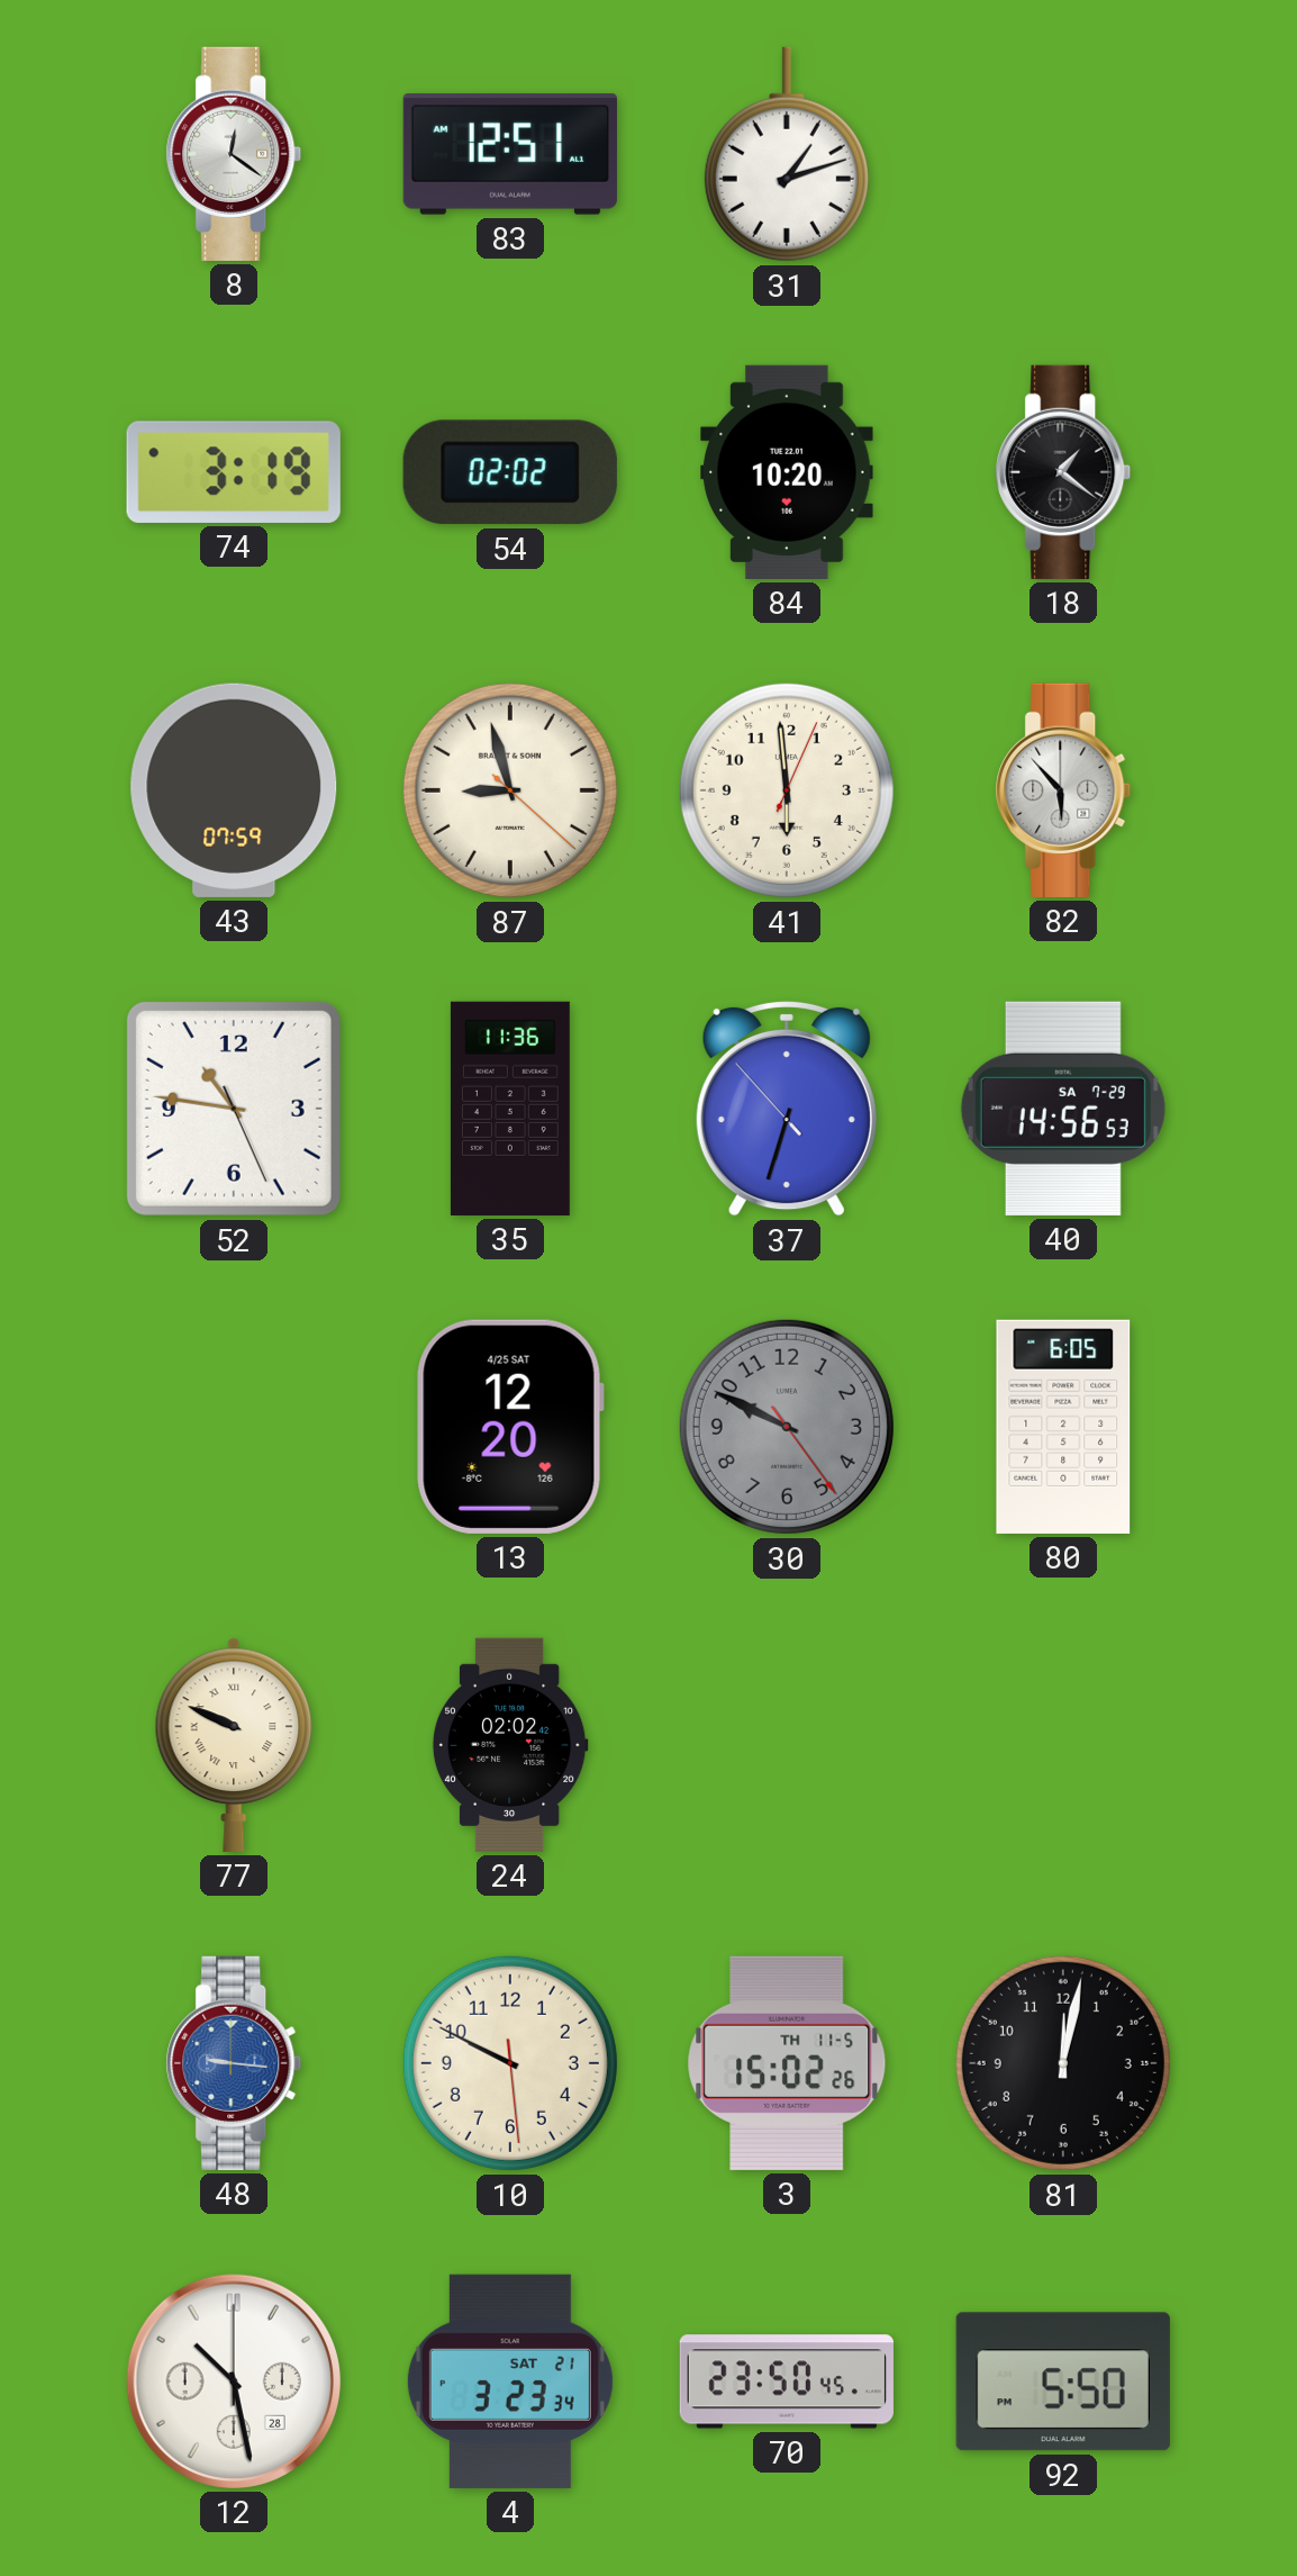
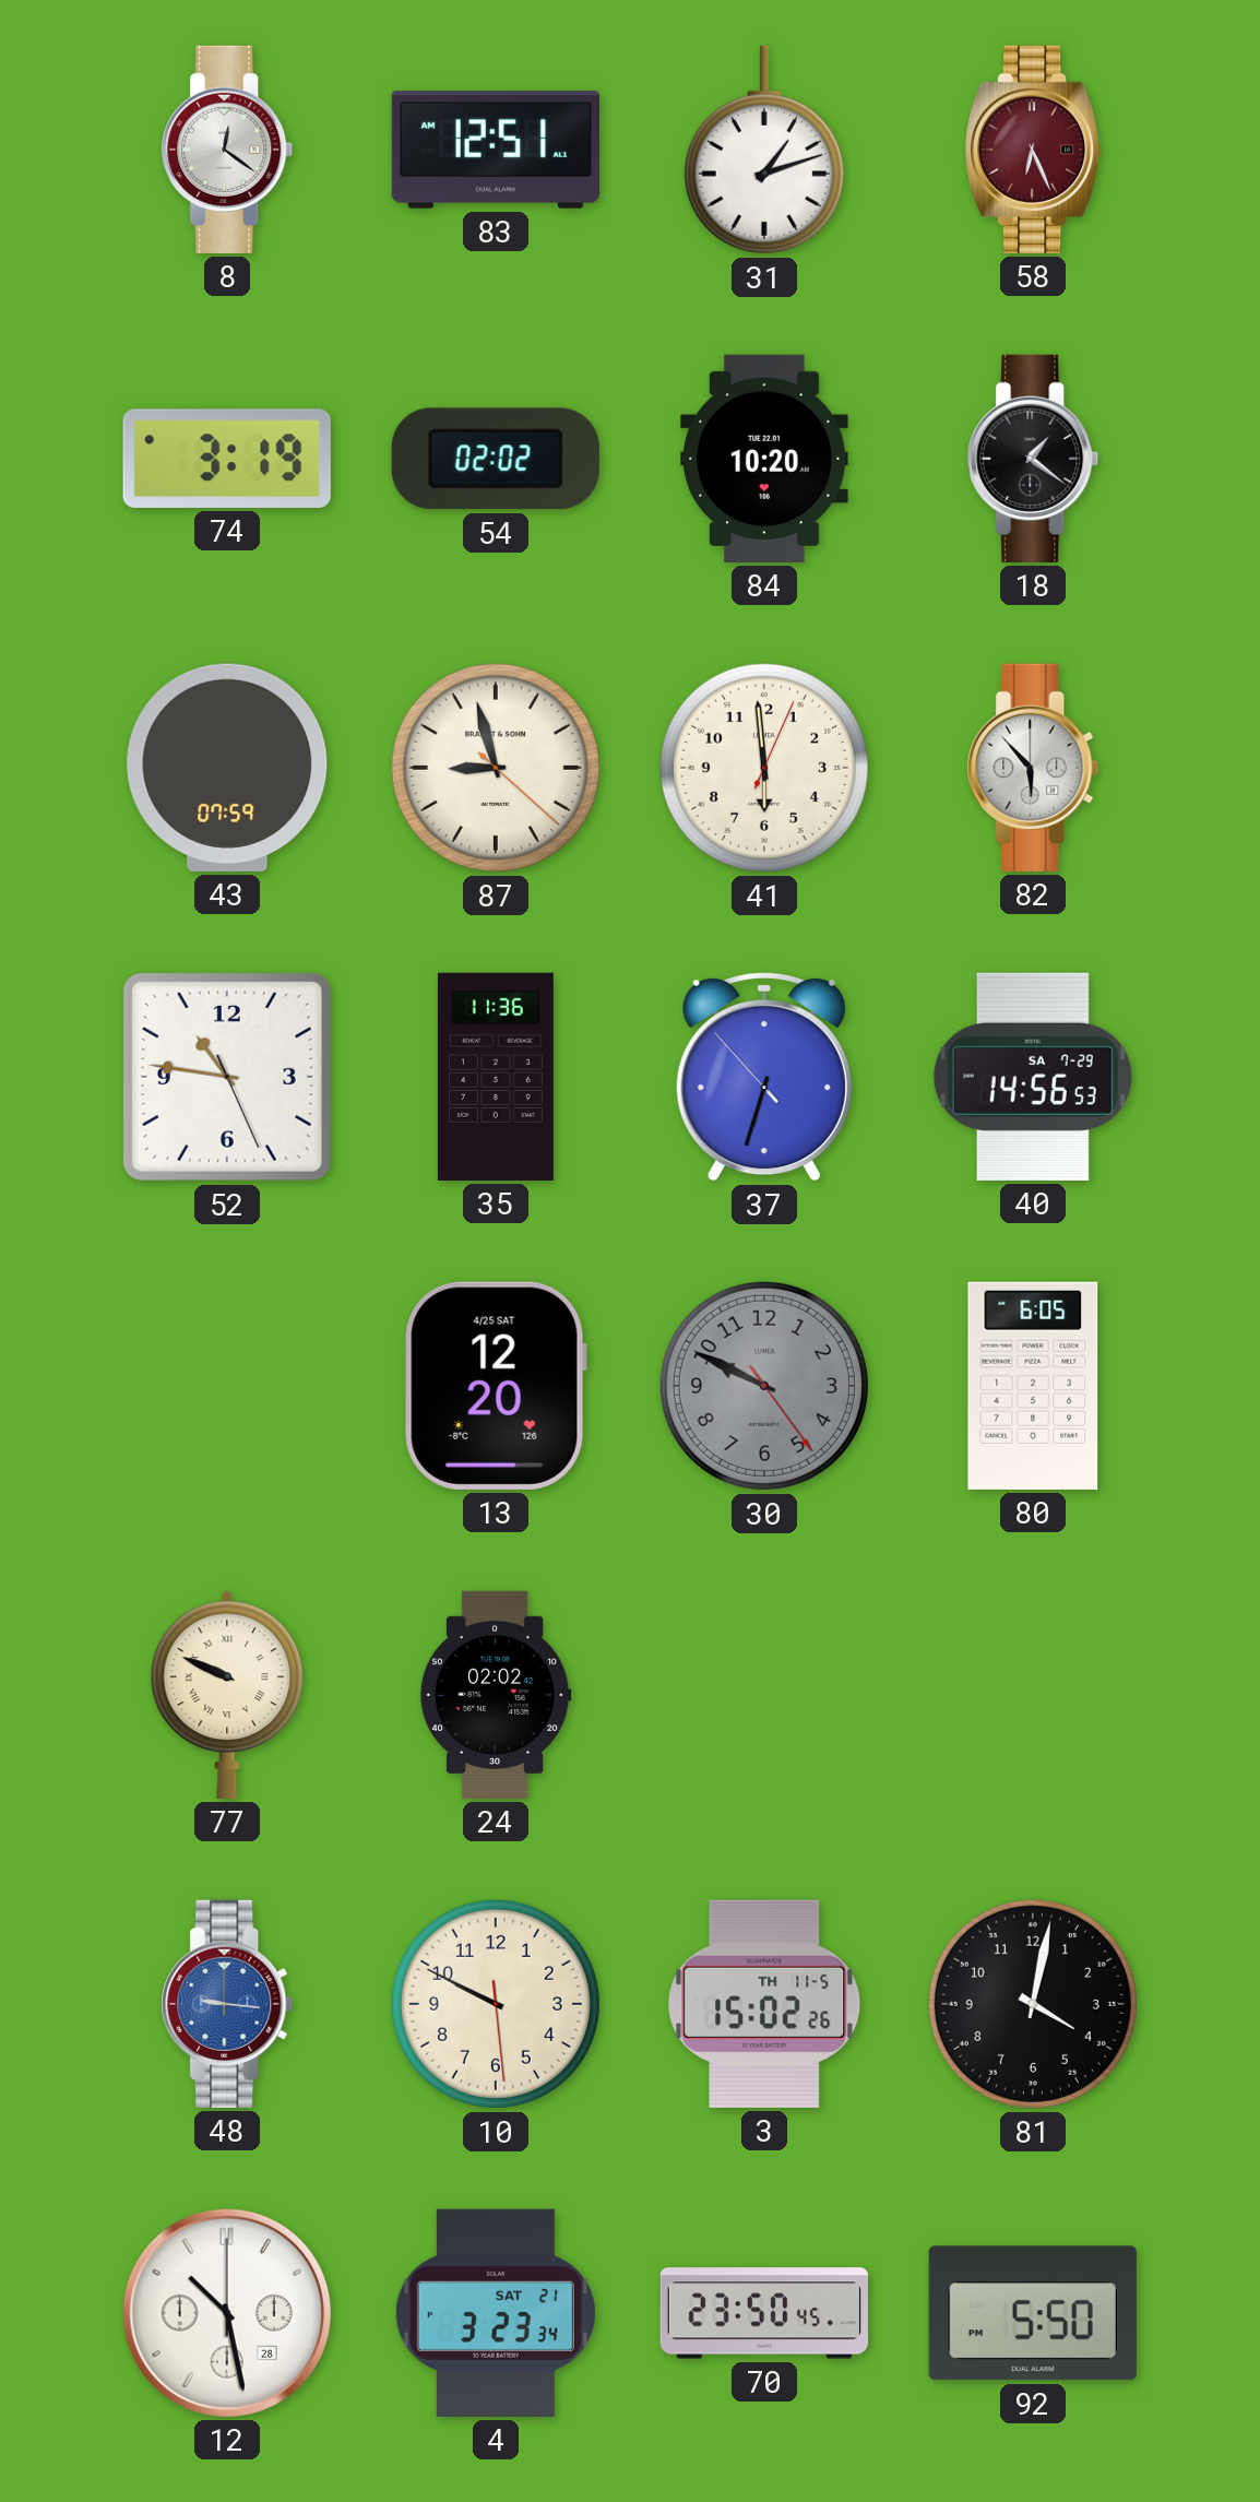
58: none -> 6:26 (1034, 150)
81: 12:02 -> 4:02 (1033, 2004)
